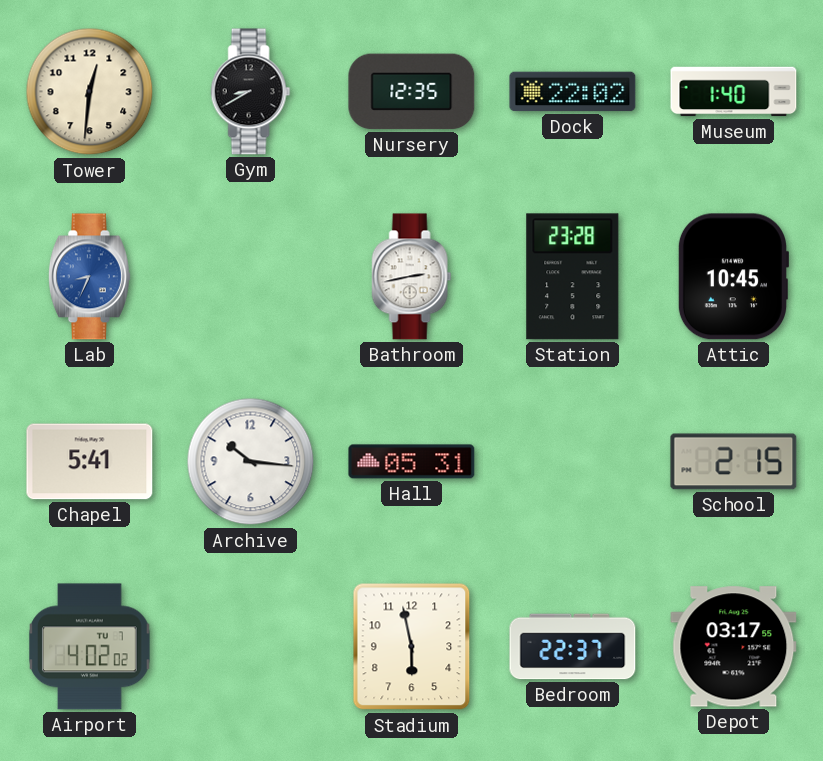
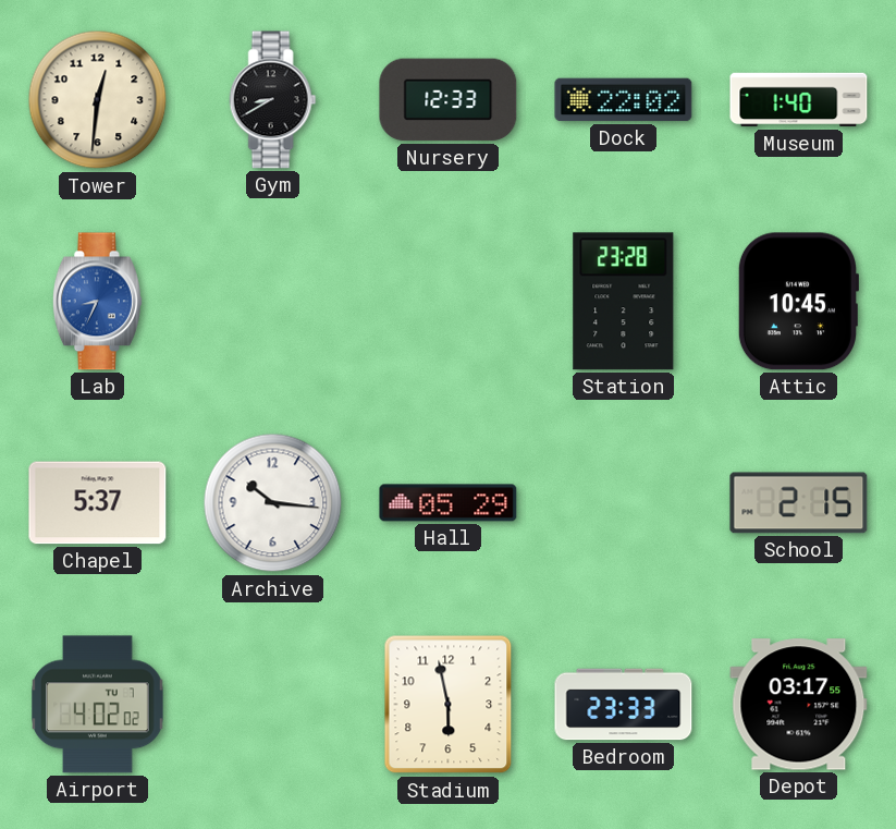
Nursery: 12:35 -> 12:33 (449, 100)
Bathroom: 2:43 -> none (412, 277)
Chapel: 5:41 -> 5:37 (98, 503)
Hall: 05:31 -> 05:29 (449, 503)
Bedroom: 22:37 -> 23:33 (624, 705)
